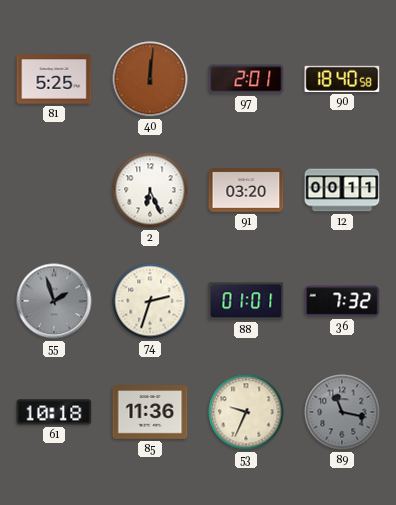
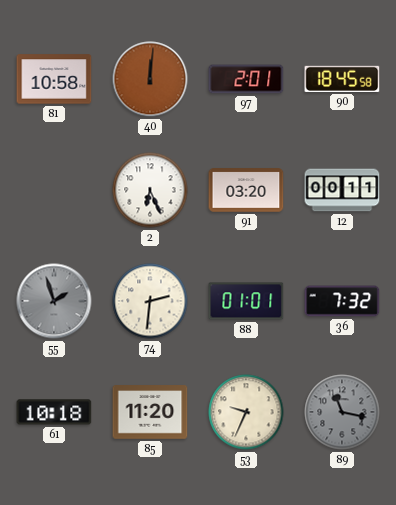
81: 5:25 -> 10:58 (54, 79)
90: 18:40 -> 18:45 (342, 79)
74: 2:33 -> 2:31 (150, 301)
85: 11:36 -> 11:20 (150, 412)
